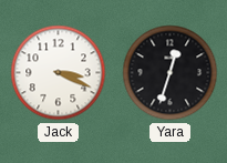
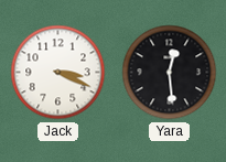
Yara: 12:33 -> 12:29 (170, 73)
